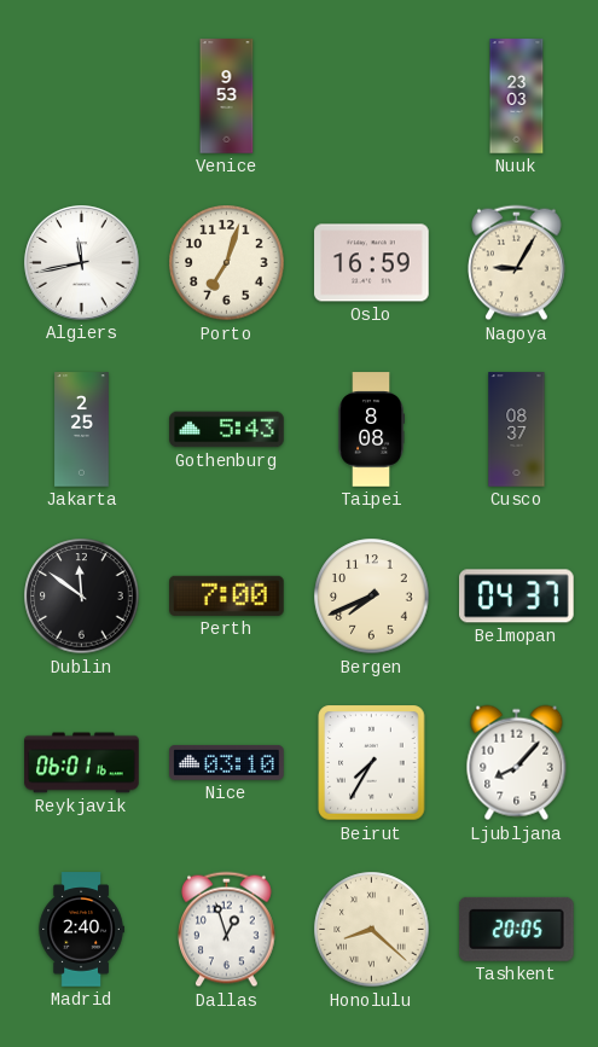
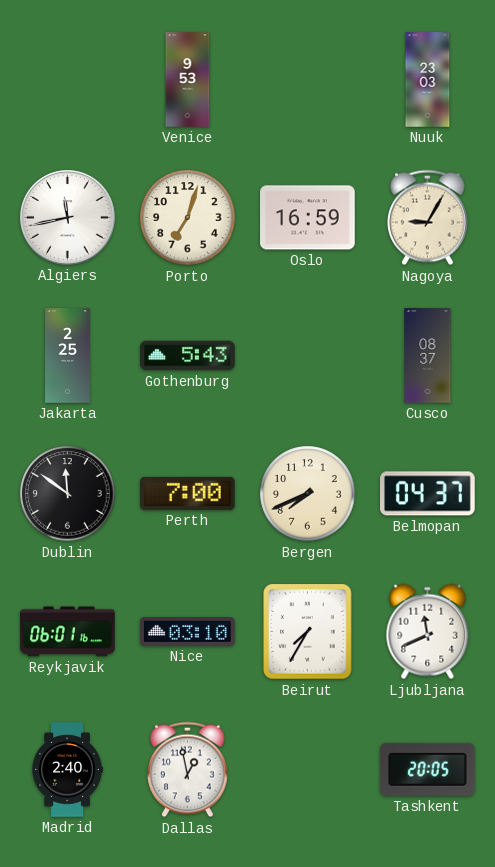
Taipei: 8:08 -> none (371, 430)
Ljubljana: 8:07 -> 11:41 (428, 632)
Dallas: 12:57 -> 12:58 (188, 770)
Honolulu: 8:22 -> none (372, 930)
